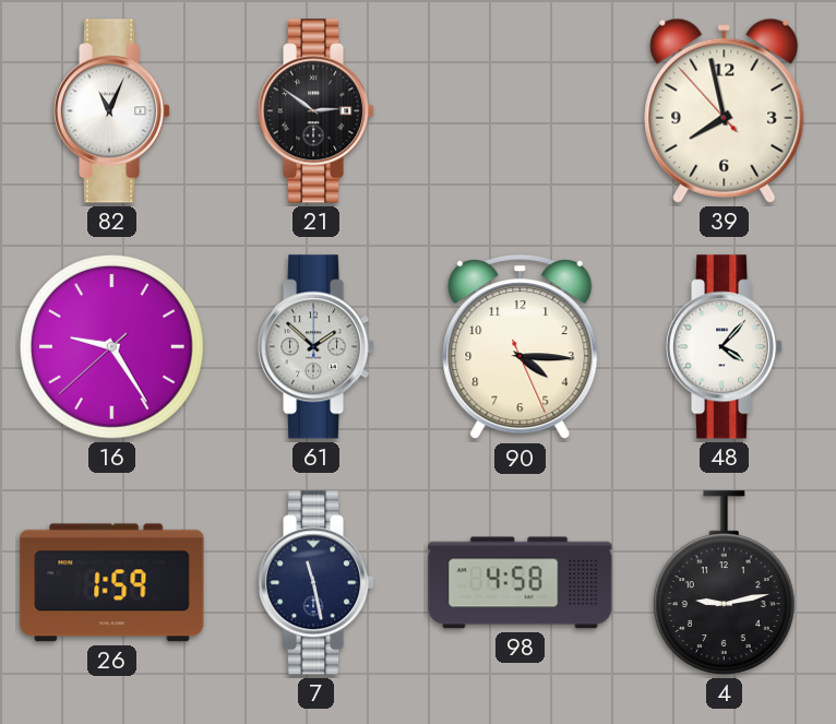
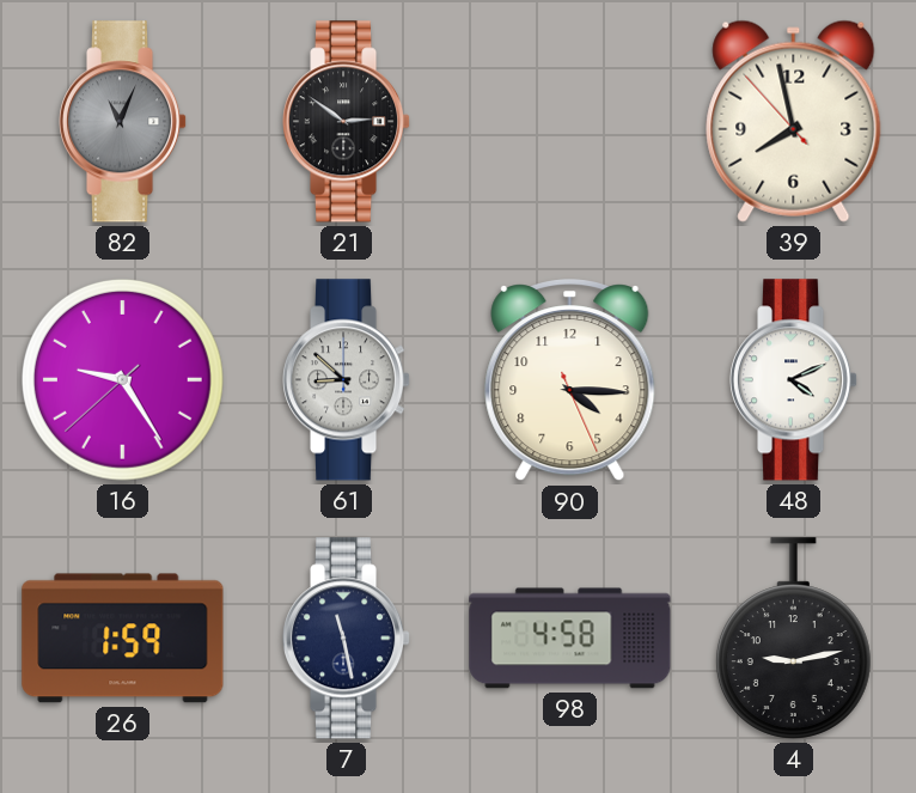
82 dial: white -> grey (123, 122)
61: 1:52 -> 8:52 (347, 380)
48: 4:07 -> 4:11 (794, 380)
